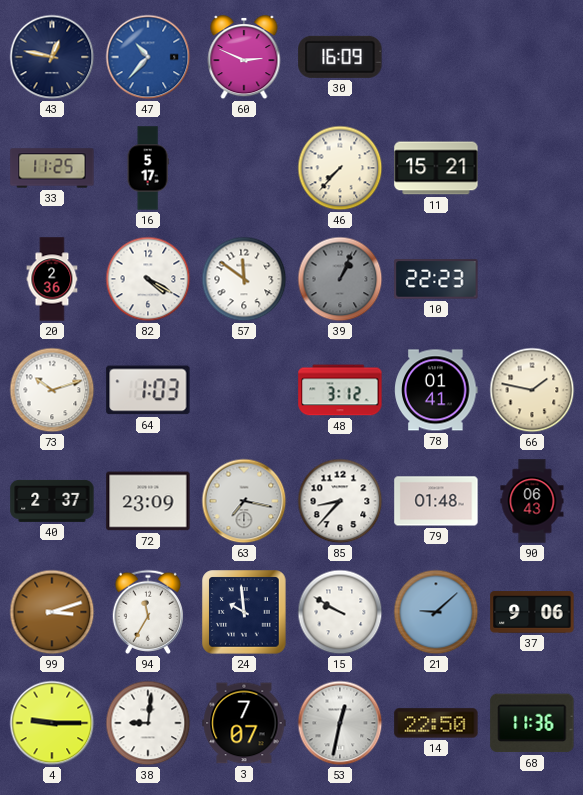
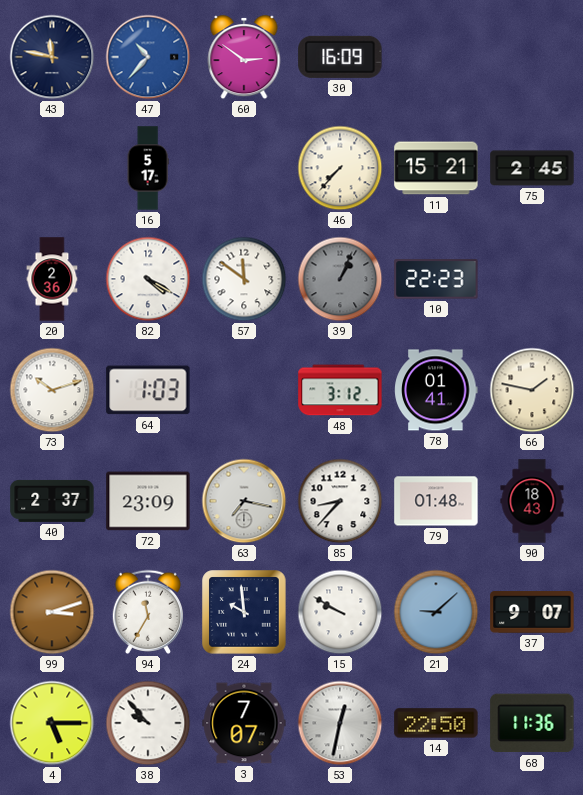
43: 12:47 -> 11:47 (52, 57)
60: 2:49 -> 2:51 (244, 57)
33: 11:25 -> none (52, 168)
75: none -> 2:45 (532, 168)
90: 06:43 -> 18:43 (532, 501)
37: 9:06 -> 9:07 (532, 612)
4: 9:15 -> 5:15 (52, 723)
38: 9:01 -> 9:53 (148, 723)
